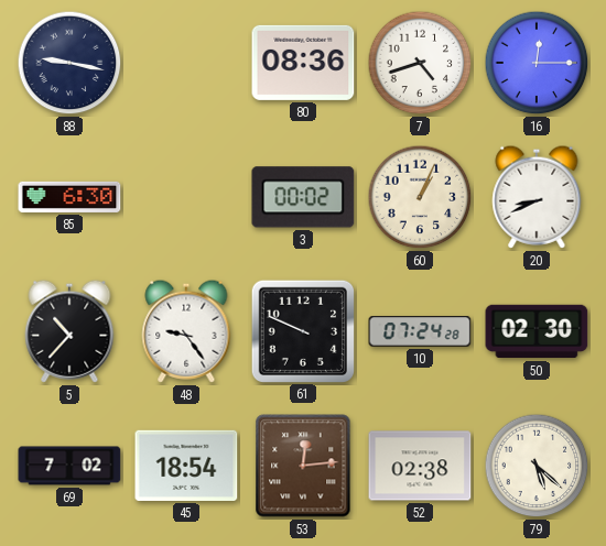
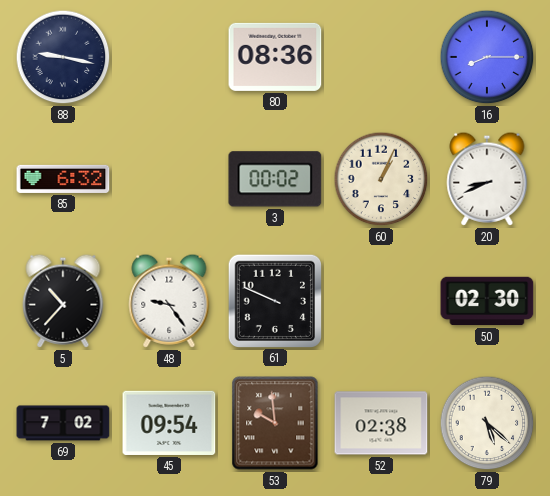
7: 4:42 -> none (420, 63)
16: 12:15 -> 8:15 (487, 57)
85: 6:30 -> 6:32 (63, 179)
10: 07:24 -> none (420, 332)
45: 18:54 -> 09:54 (169, 423)
53: 12:14 -> 9:59 (275, 423)
